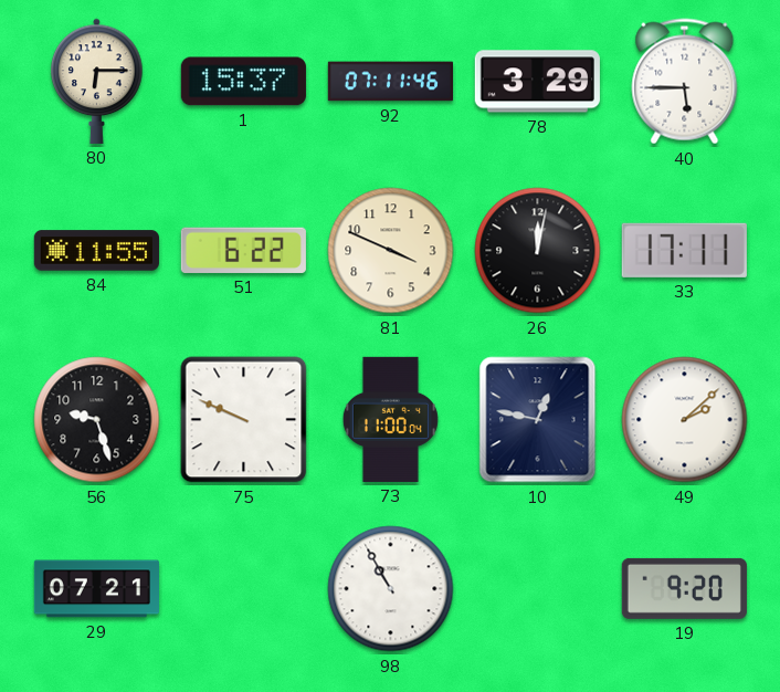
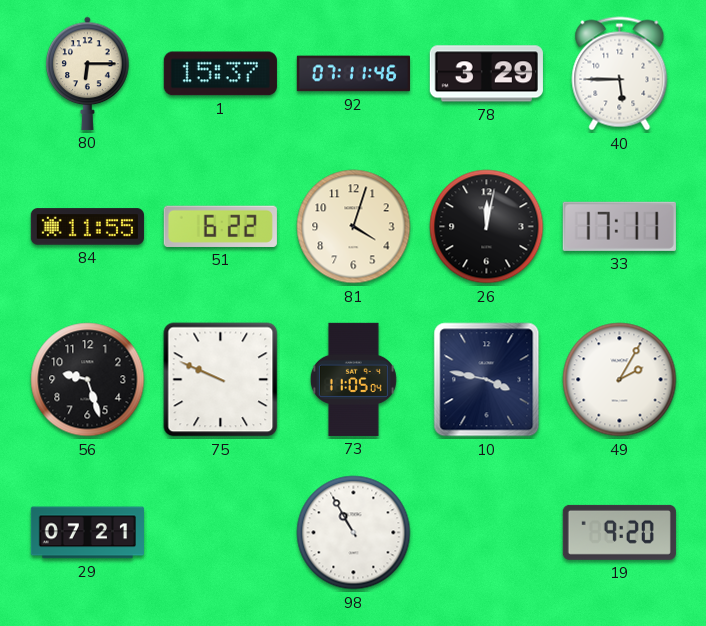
81: 3:49 -> 4:03 (354, 227)
73: 11:00 -> 11:05 (353, 379)
10: 12:47 -> 3:47 (487, 380)
49: 2:08 -> 2:05 (620, 380)
